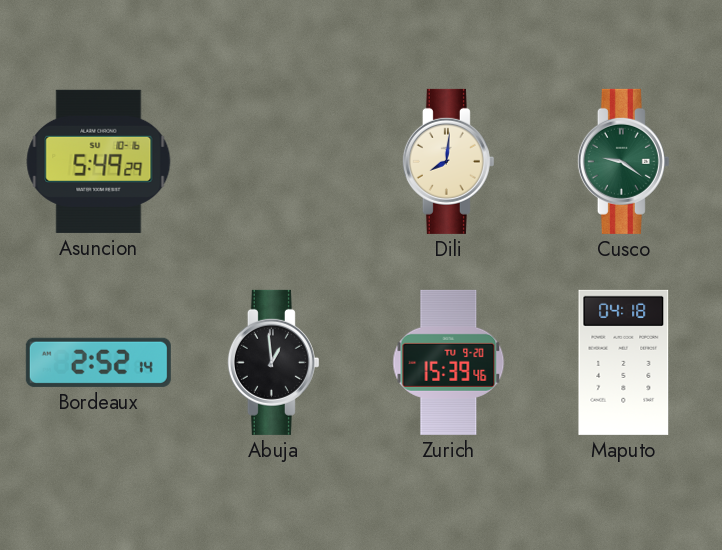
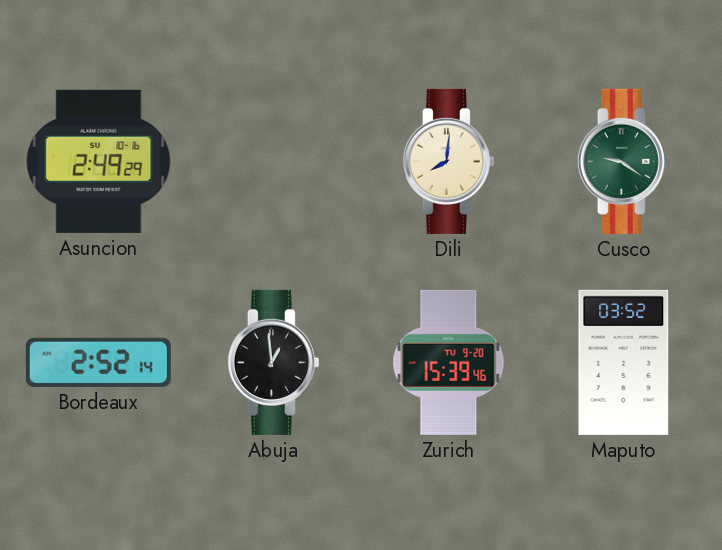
Asuncion: 5:49 -> 2:49 (99, 161)
Maputo: 04:18 -> 03:52 (624, 362)
